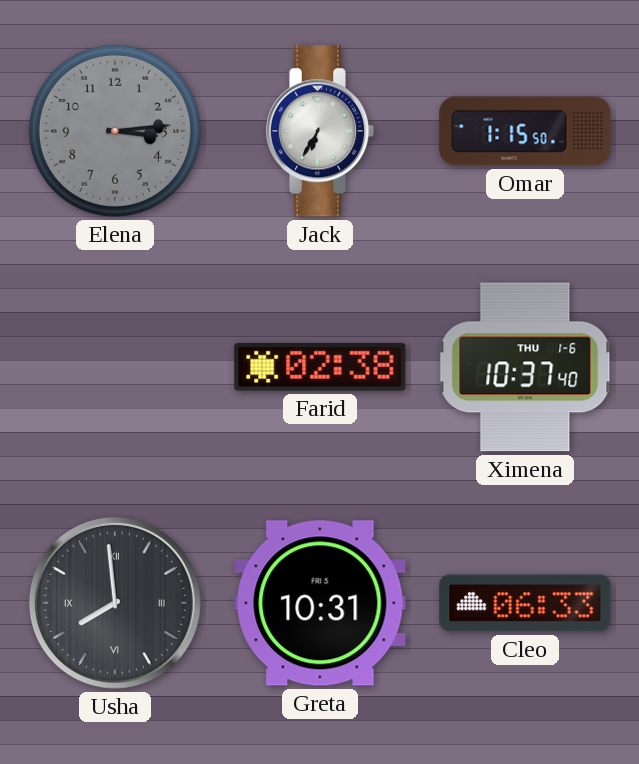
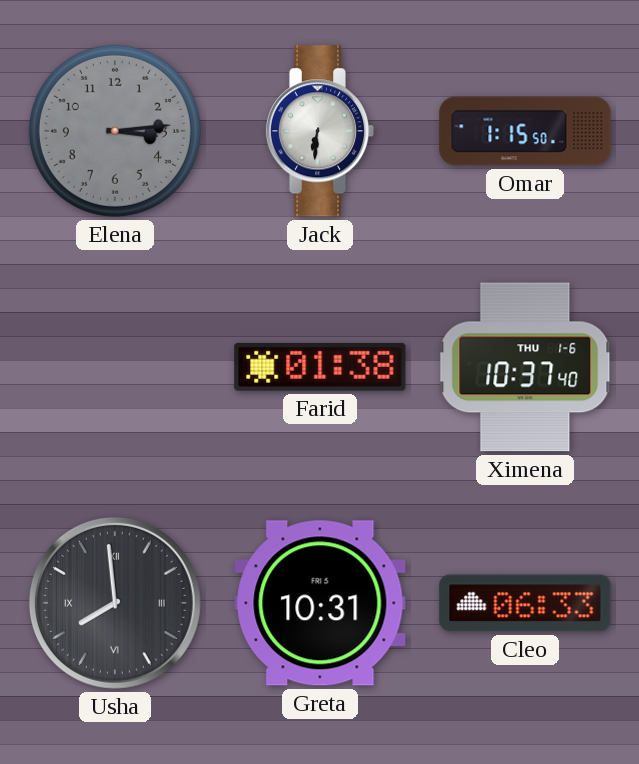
Jack: 6:35 -> 6:31 (320, 131)
Farid: 02:38 -> 01:38 (320, 367)
